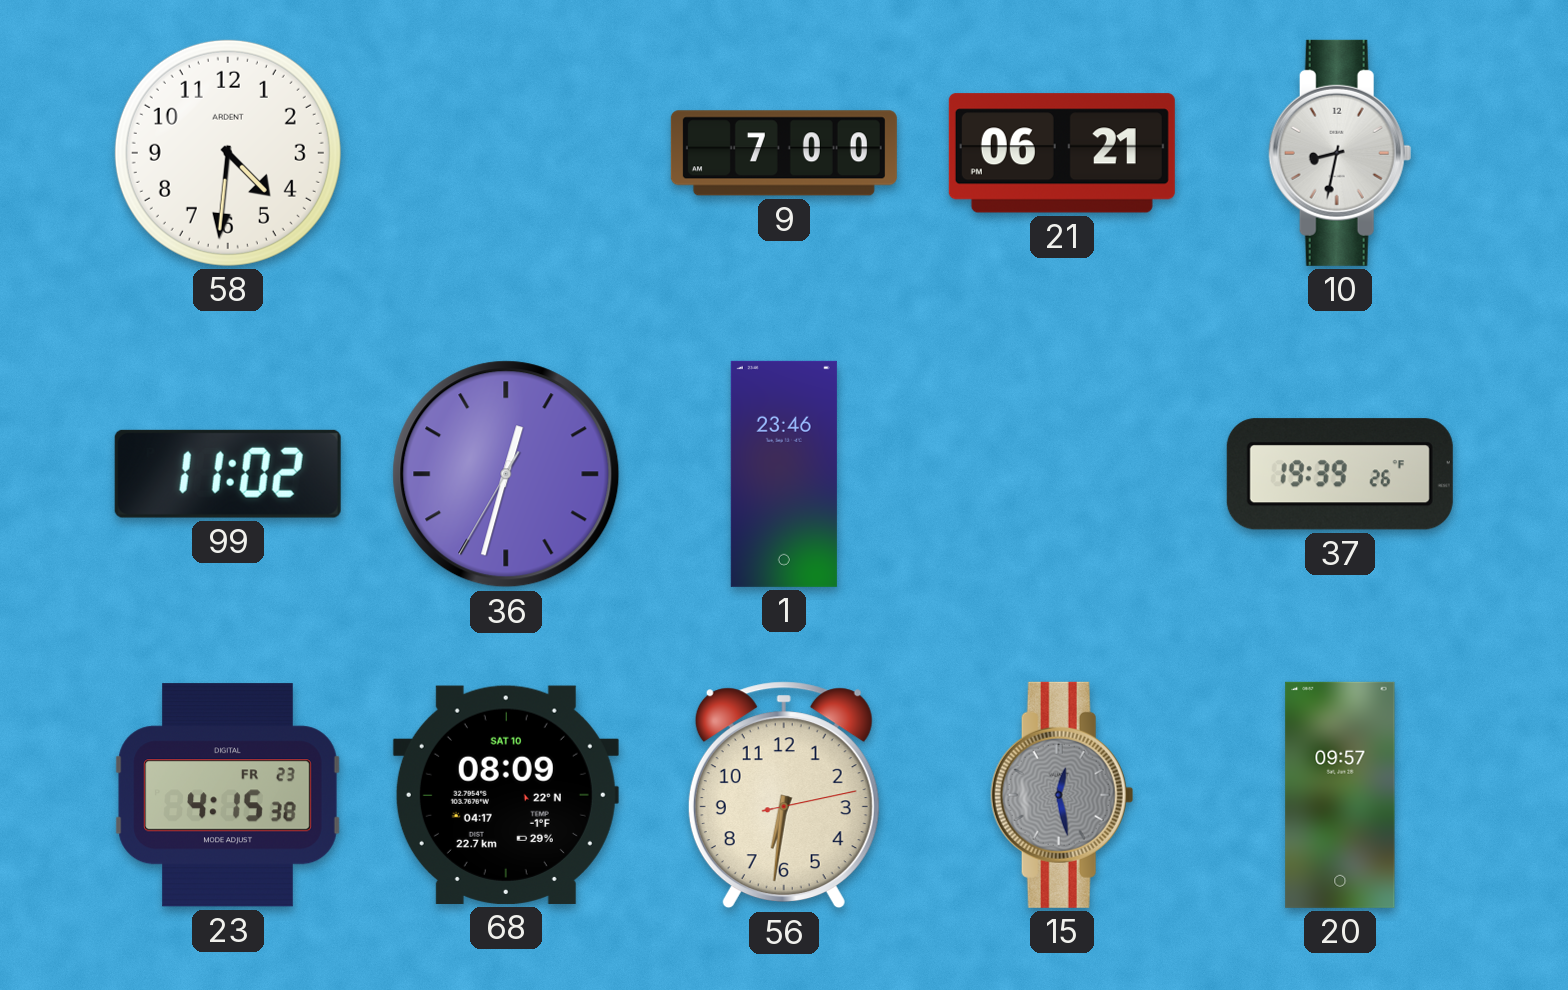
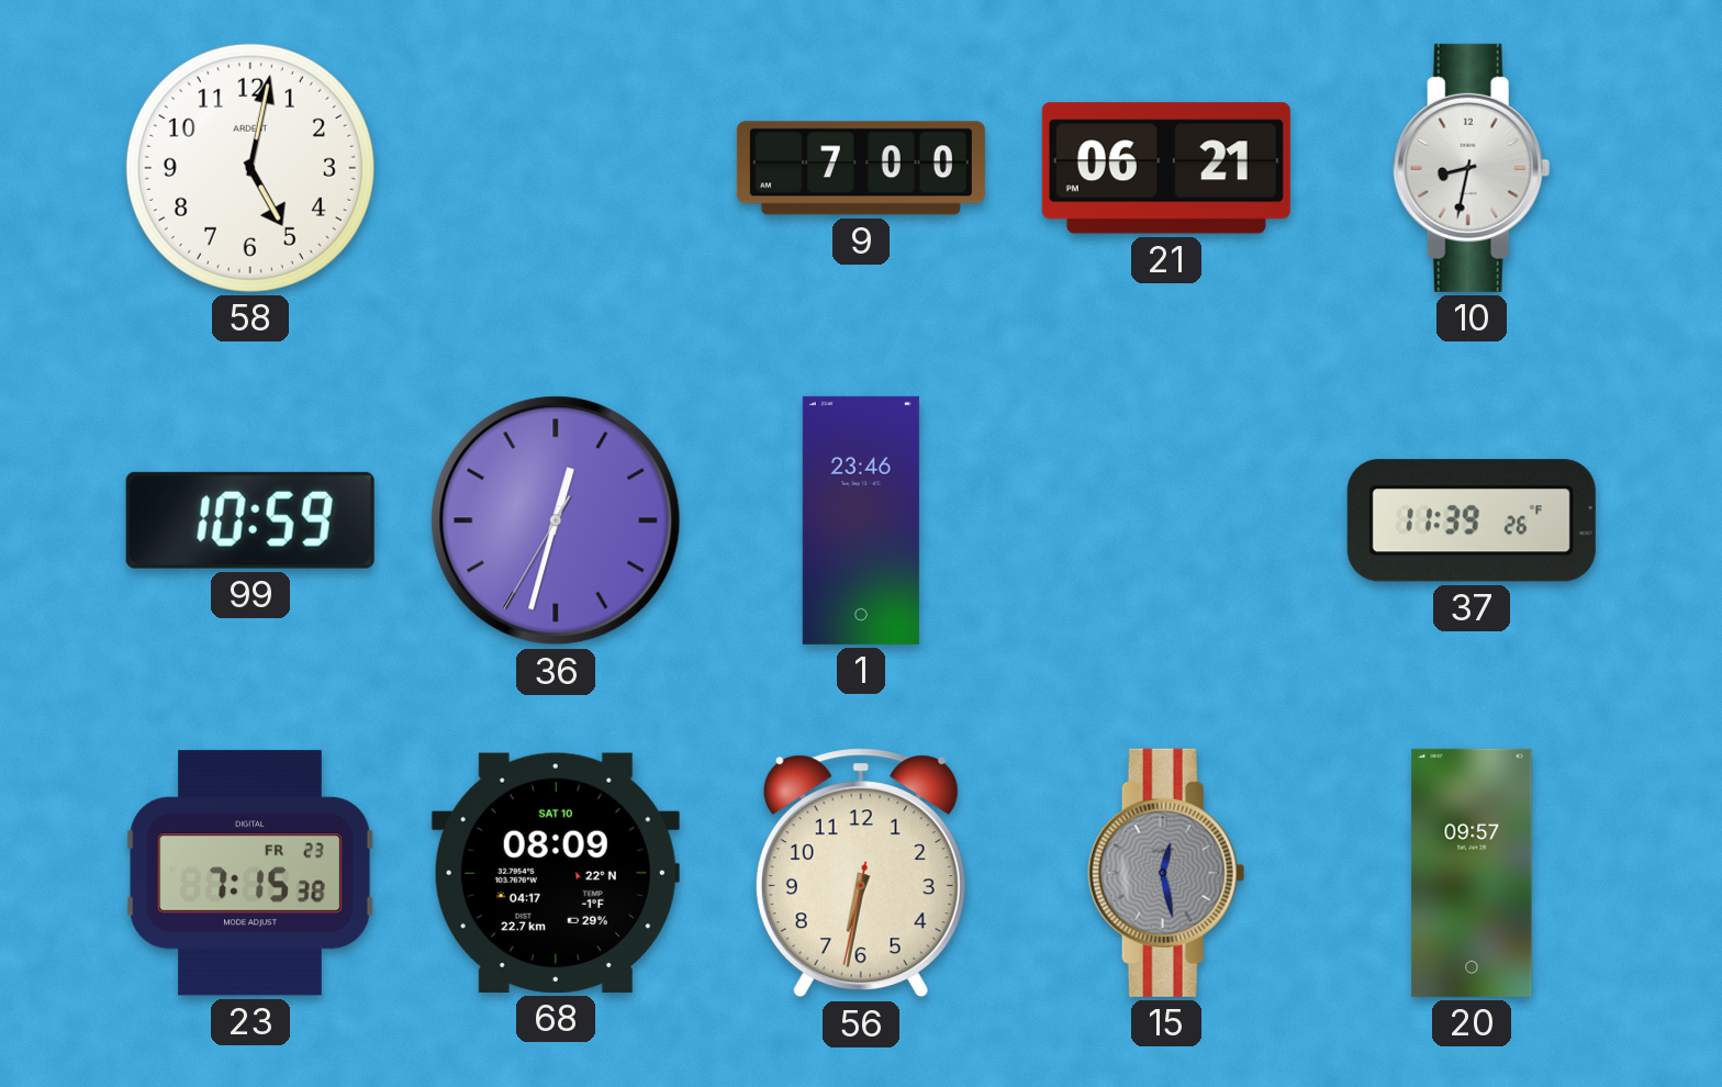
58: 4:31 -> 5:02 (250, 168)
99: 11:02 -> 10:59 (250, 520)
37: 19:39 -> 11:39 (1472, 520)
23: 4:15 -> 7:15 (250, 873)
56: 6:31:13 -> 6:31:32 (861, 873)
